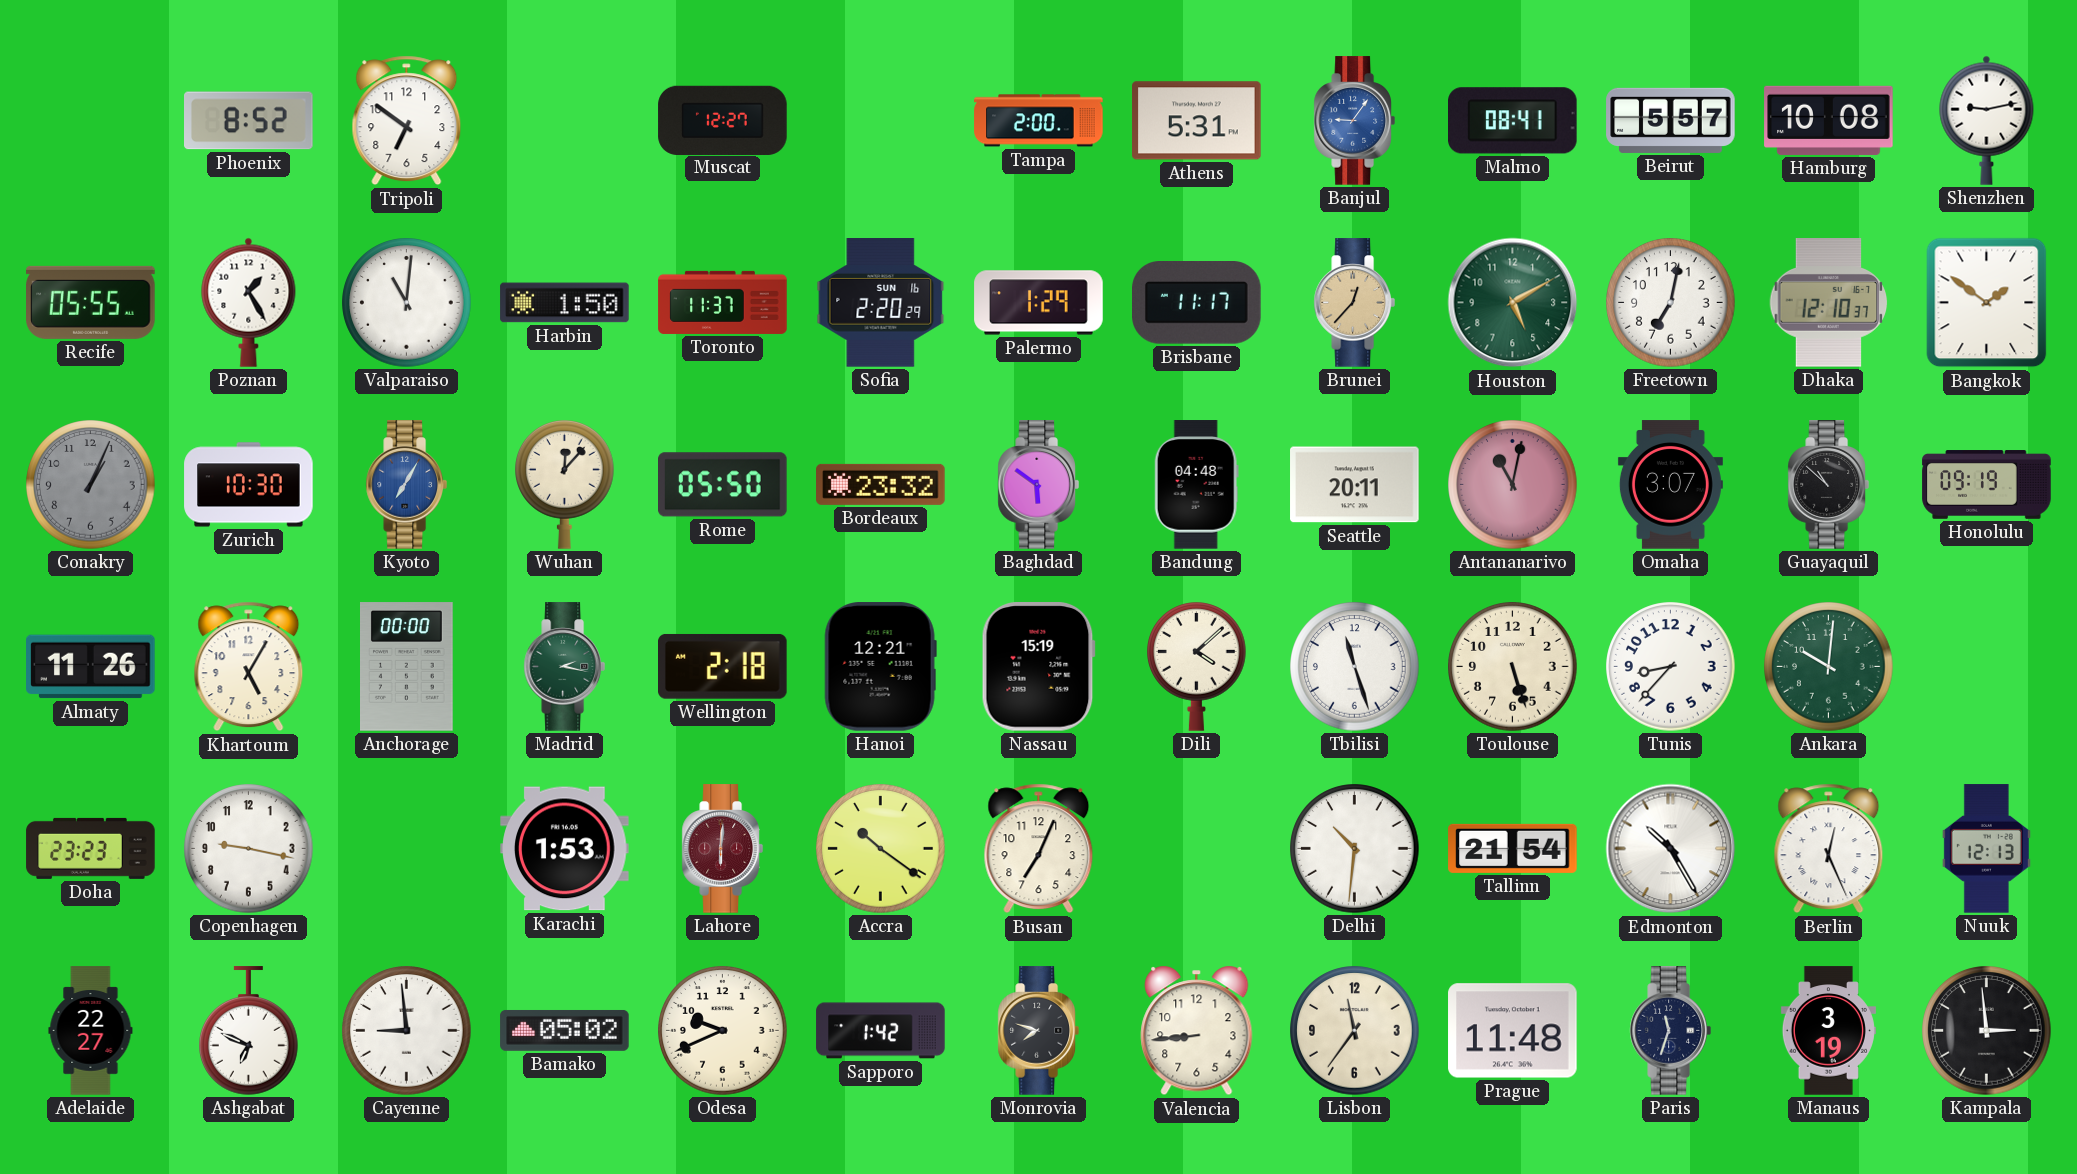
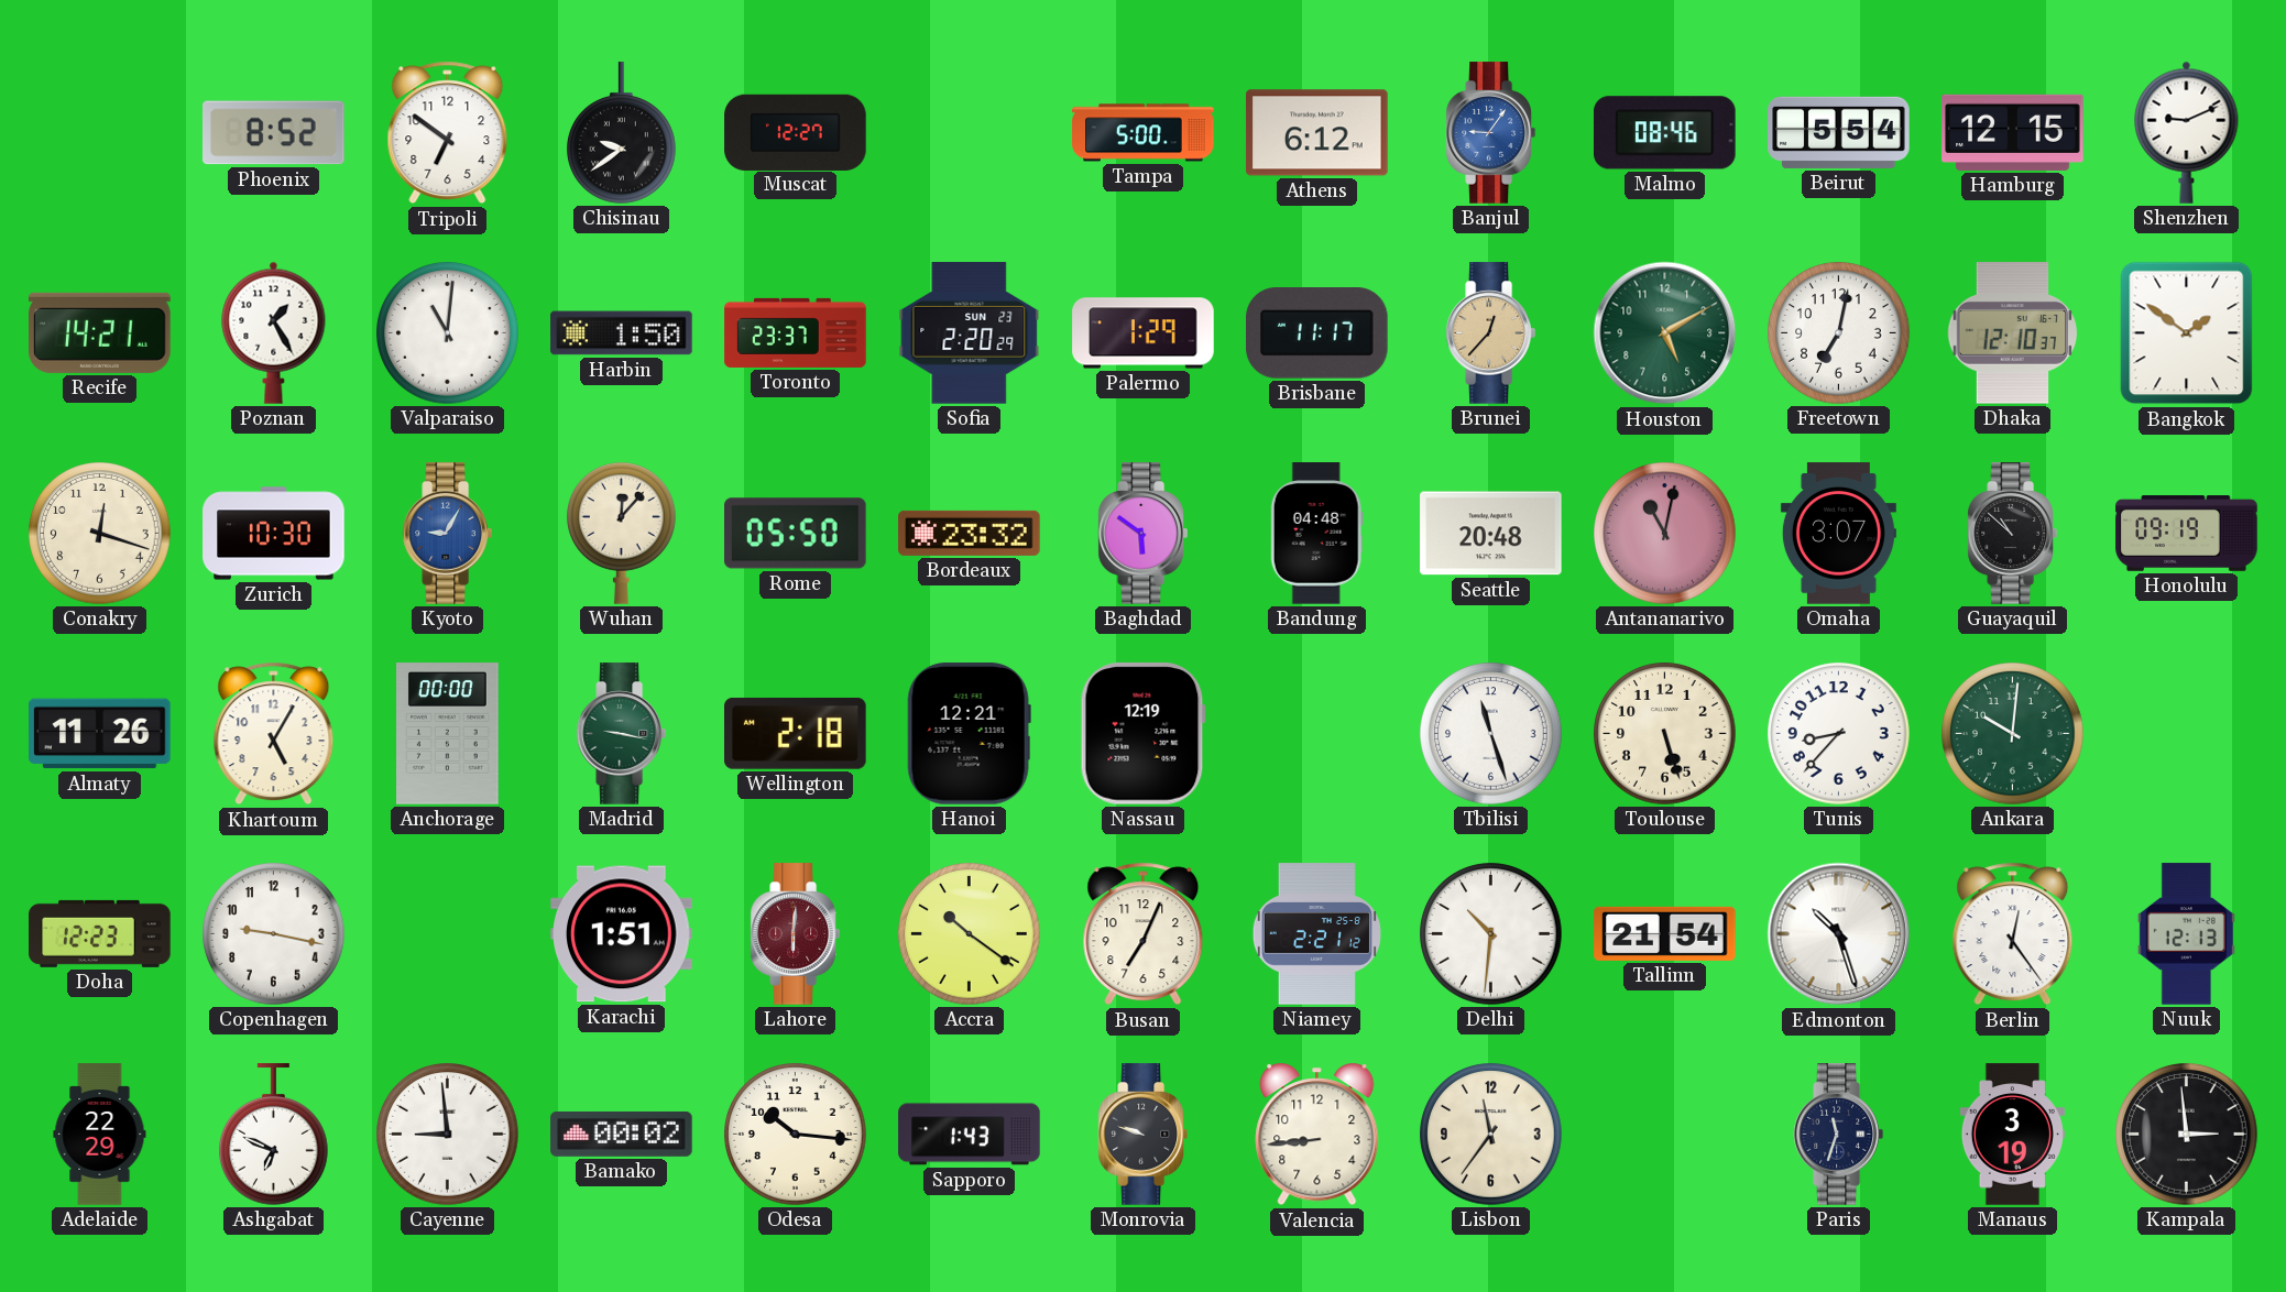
Chisinau: none -> 9:39 (622, 133)
Tampa: 2:00 -> 5:00 (1144, 133)
Athens: 5:31 -> 6:12 (1317, 133)
Malmo: 08:41 -> 08:46 (1665, 133)
Beirut: 5:57 -> 5:54 (1839, 132)
Hamburg: 10:08 -> 12:15 (2013, 132)
Shenzhen: 9:13 -> 9:11 (2187, 132)
Recife: 05:55 -> 14:21 (100, 332)
Toronto: 11:37 -> 23:37 (796, 332)
Sofia date: SUN 16 -> SUN 23 (970, 333)
Conakry: 1:04 -> 12:18 (100, 534)
Conakry dial: grey -> cream (100, 534)
Kyoto: 7:05 -> 9:05 (447, 534)
Seattle: 20:11 -> 20:48 (1491, 534)
Madrid: 2:17 -> 9:17 (621, 734)
Nassau: 15:19 -> 12:19 (1142, 734)
Dili: 4:08 -> none (1197, 667)
Doha: 23:23 -> 12:23 (100, 933)
Karachi: 1:53 -> 1:51 (622, 934)
Niamey: none -> 2:21 (1316, 934)
Edmonton: 10:25 -> 10:27 (1839, 934)
Berlin: 12:26 -> 12:24 (2013, 934)
Adelaide: 22:27 -> 22:29 (100, 1135)
Bamako: 05:02 -> 00:02 (622, 1134)
Odesa: 9:41 -> 10:16 (796, 1135)
Sapporo: 1:42 -> 1:43 (970, 1135)
Monrovia: 7:48 -> 9:48 (1142, 1135)
Prague: 11:48 -> none (1513, 1031)
